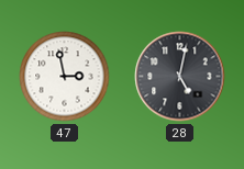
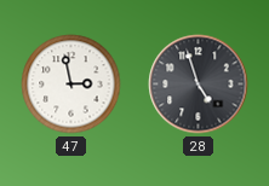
28: 5:02 -> 4:57 (199, 85)
